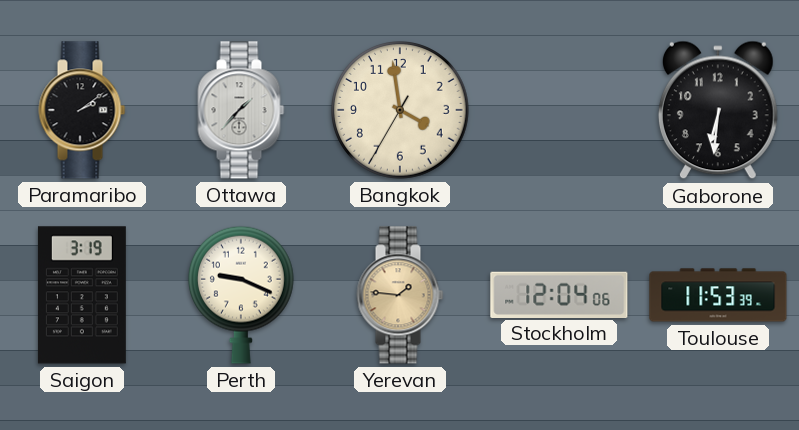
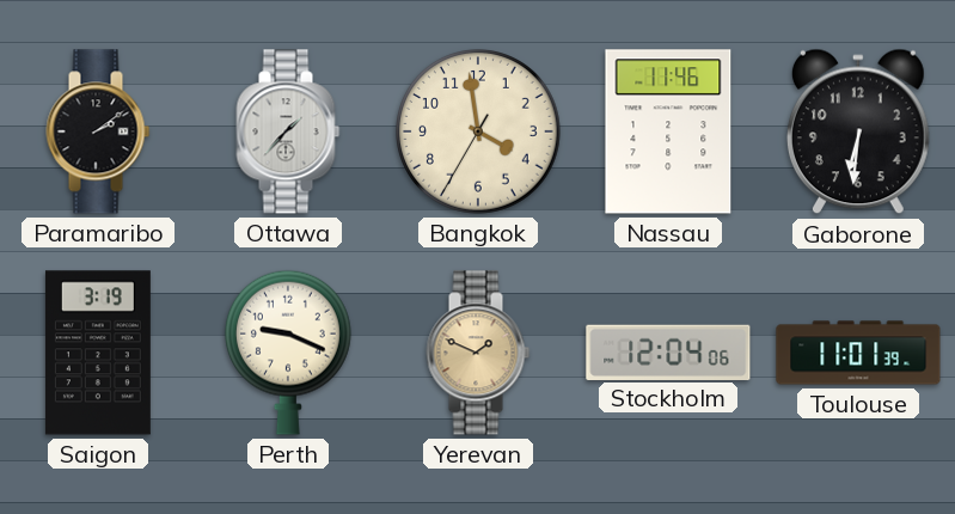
Nassau: none -> 11:46 (668, 131)
Yerevan: 1:46 -> 1:49 (478, 353)
Toulouse: 11:53 -> 11:01 (858, 353)
